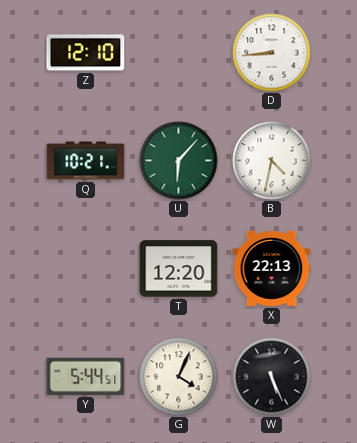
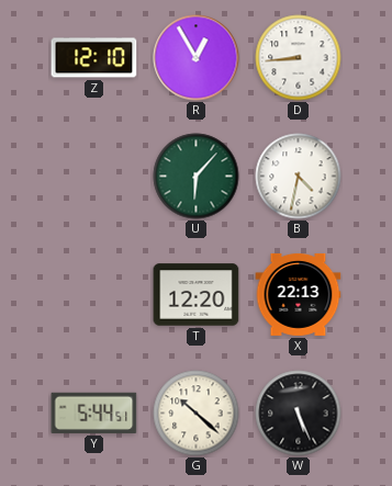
R: none -> 12:55 (197, 58)
Q: 10:21 -> none (86, 161)
G: 4:04 -> 10:22 (197, 414)
